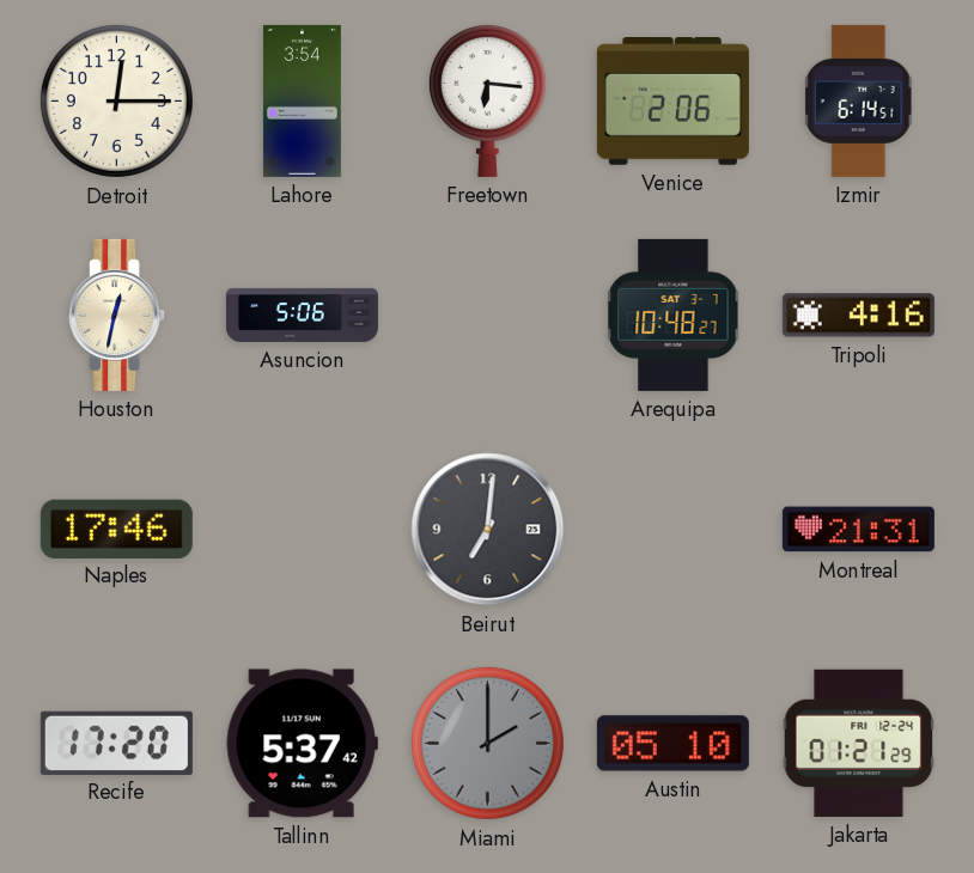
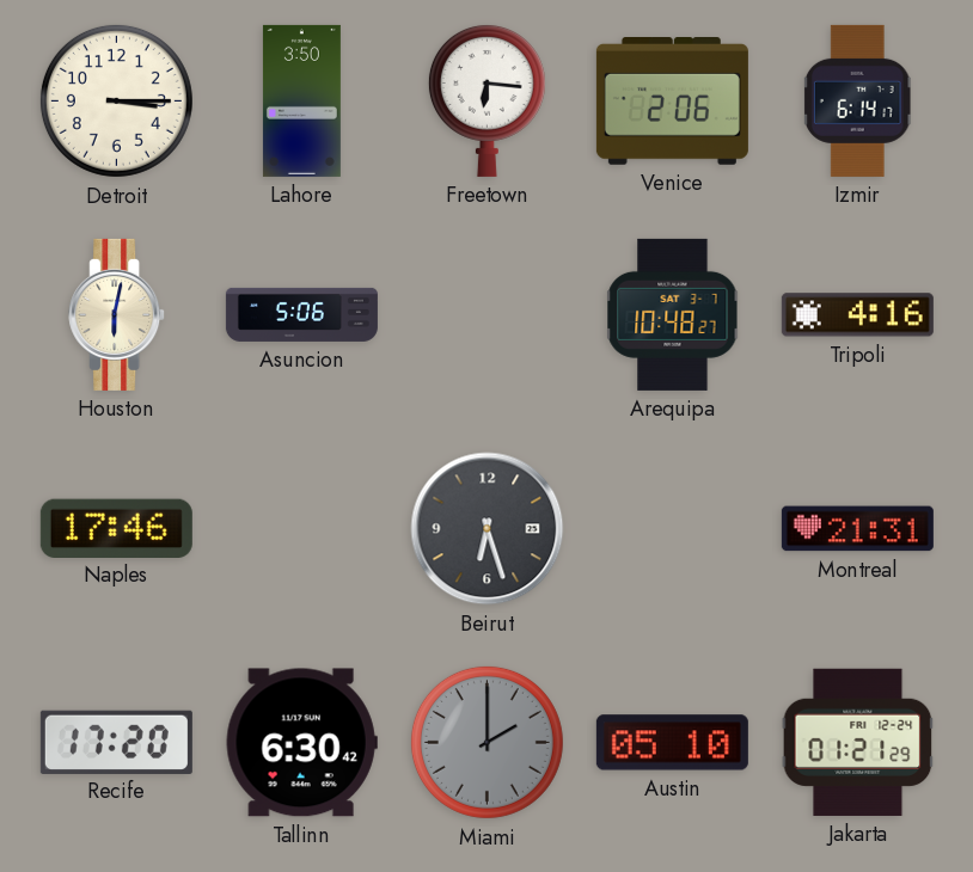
Detroit: 12:15 -> 3:15 (116, 100)
Lahore: 3:54 -> 3:50 (301, 100)
Izmir: 6:14:51 -> 6:14:17 (857, 100)
Houston: 12:32 -> 6:02 (117, 314)
Beirut: 7:01 -> 6:27 (488, 529)
Tallinn: 5:37 -> 6:30 (301, 743)
